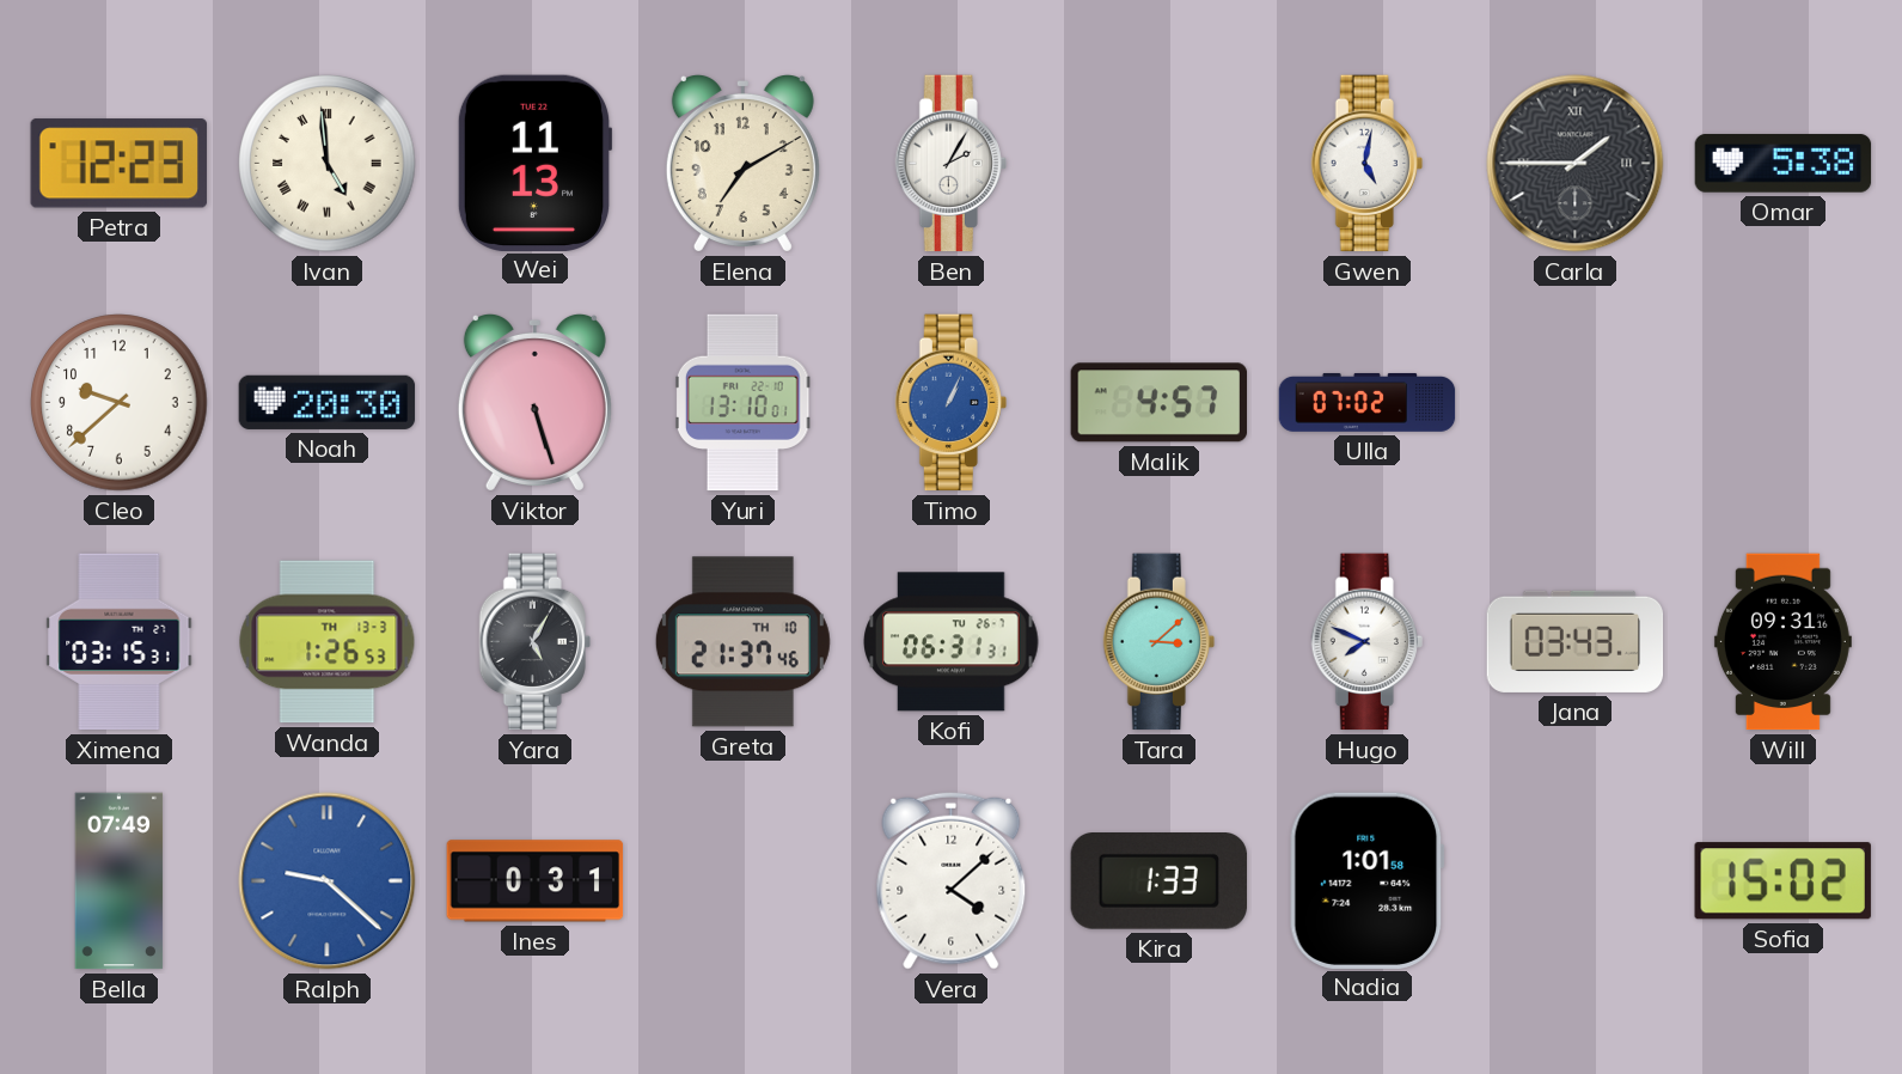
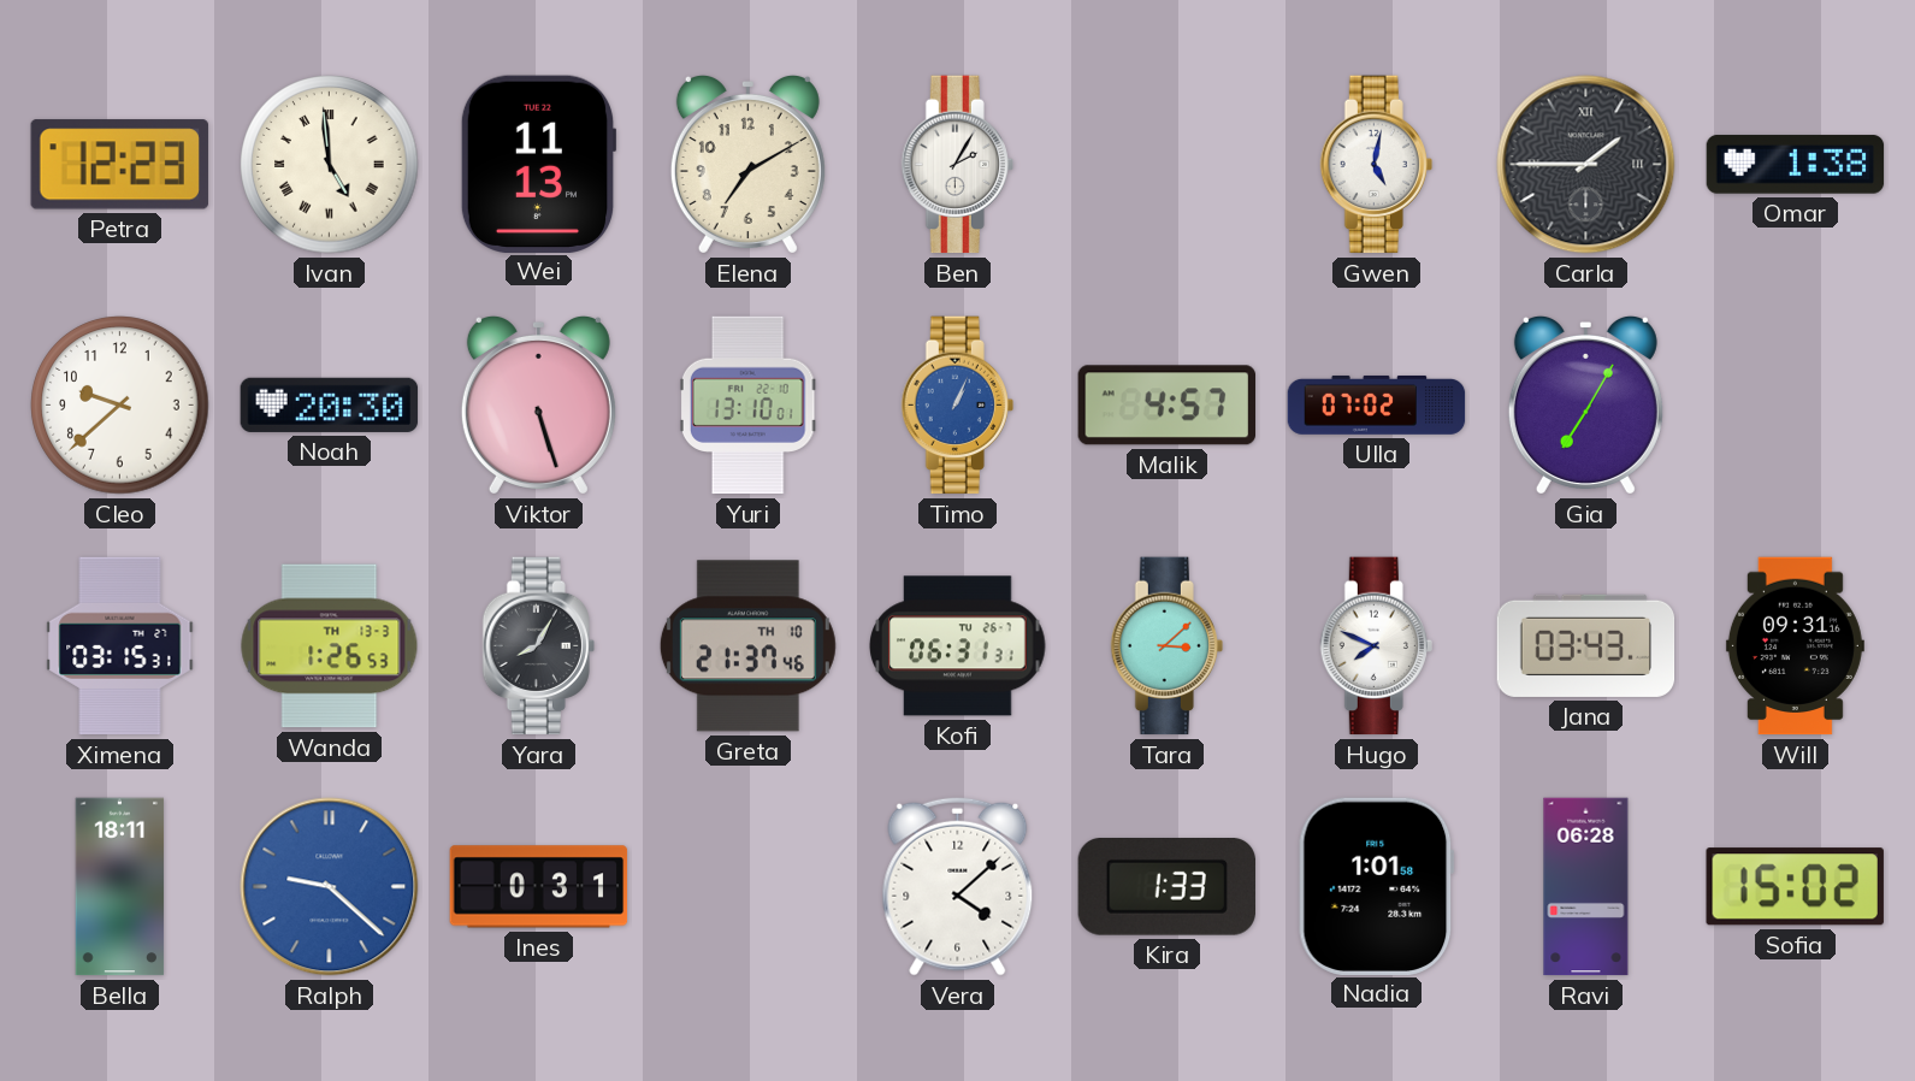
Omar: 5:38 -> 1:38 (1796, 165)
Gia: none -> 7:05 (1585, 404)
Yara: 5:05 -> 8:05 (538, 646)
Bella: 07:49 -> 18:11 (120, 887)
Ravi: none -> 06:28 (1586, 887)
